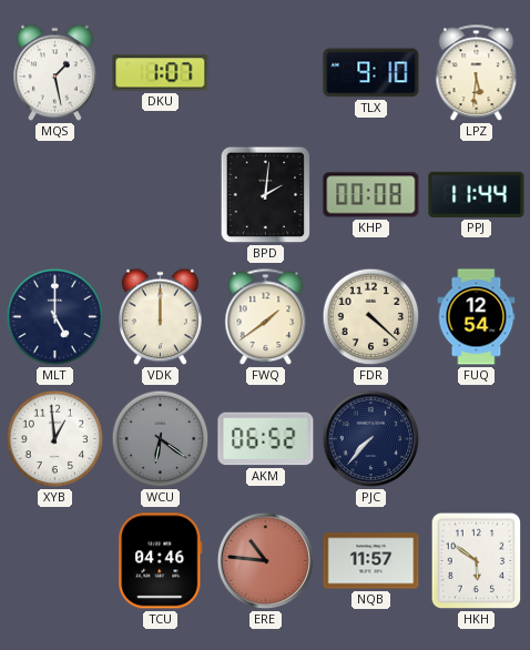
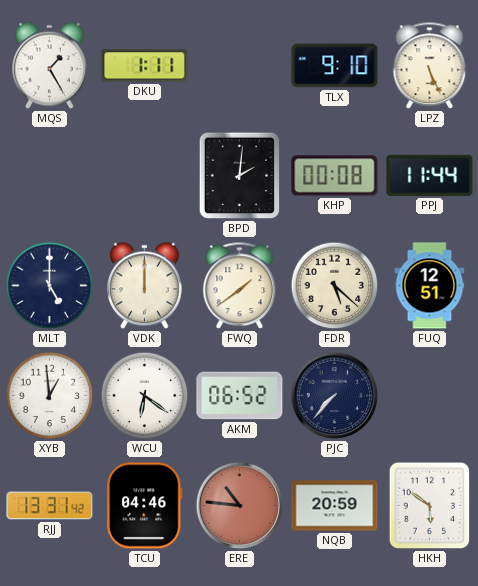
MQS: 1:28 -> 1:25 (50, 66)
DKU: 1:07 -> 1:11 (145, 66)
LPZ: 5:31 -> 5:26 (430, 66)
FDR: 4:22 -> 5:22 (335, 286)
FUQ: 12:54 -> 12:51 (430, 286)
WCU dial: grey -> white (145, 396)
RJJ: none -> 13:31 (50, 506)
NQB: 11:57 -> 20:59 (335, 506)
